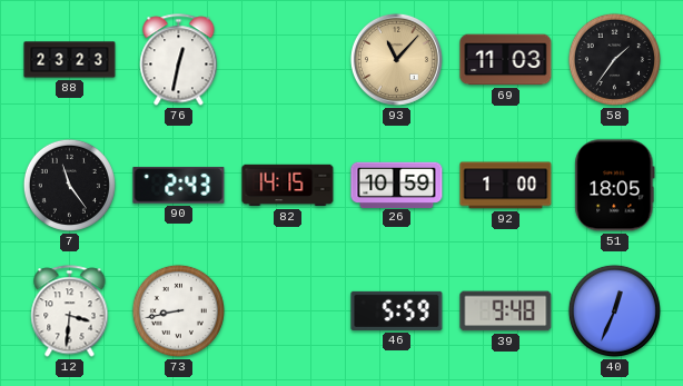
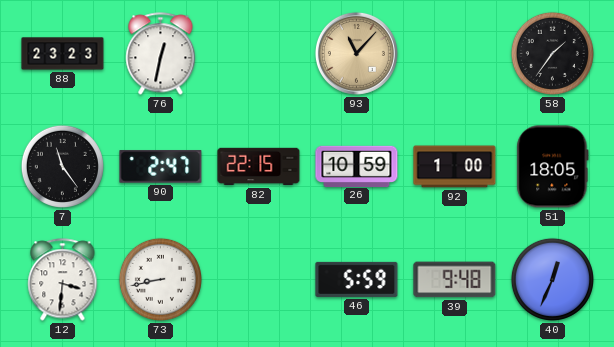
69: 11:03 -> none (506, 60)
90: 2:43 -> 2:47 (161, 167)
82: 14:15 -> 22:15 (259, 167)
